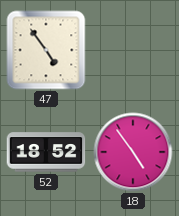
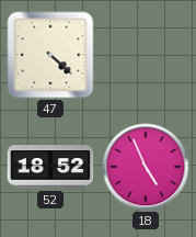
47: 4:54 -> 4:22 (50, 55)
18: 4:54 -> 4:56 (146, 167)
